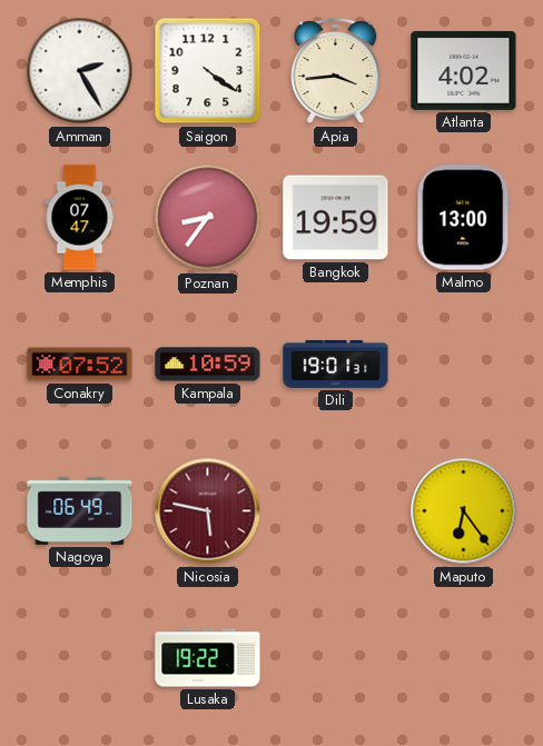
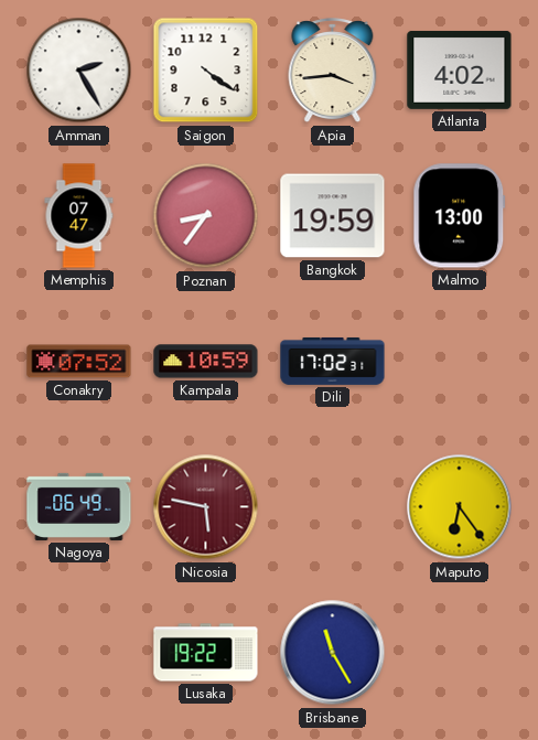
Dili: 19:01 -> 17:02 (333, 361)
Brisbane: none -> 11:25 (333, 653)
